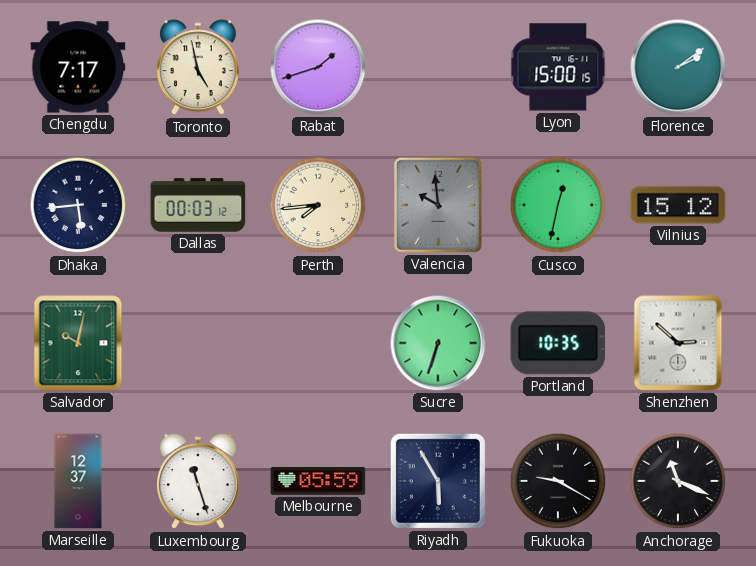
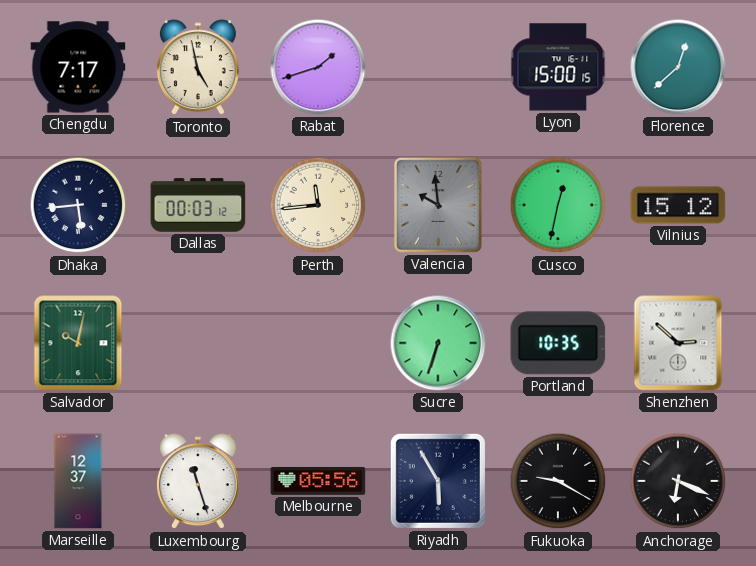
Florence: 2:09 -> 12:38 (678, 67)
Perth: 7:44 -> 11:44 (318, 205)
Melbourne: 05:59 -> 05:56 (318, 481)
Anchorage: 11:19 -> 6:19 (678, 481)
